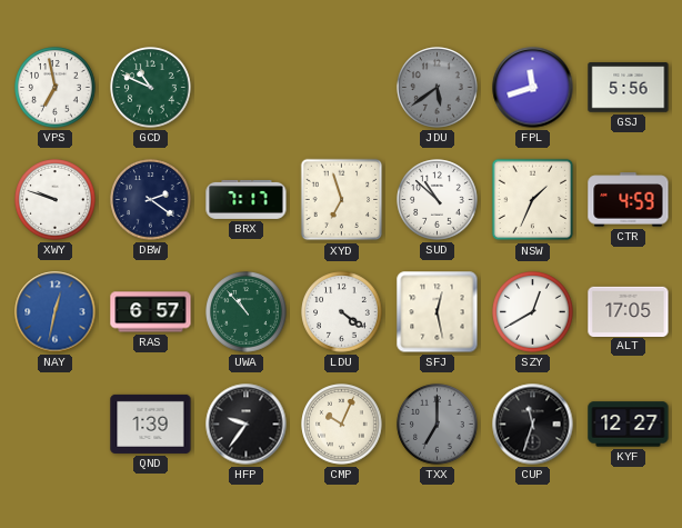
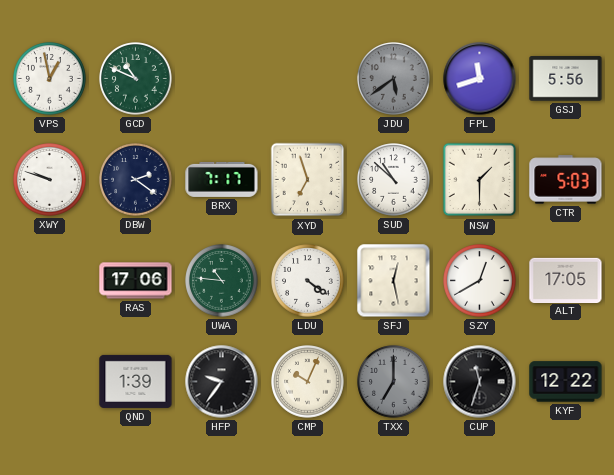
VPS: 6:58 -> 12:58 (50, 79)
NSW: 1:34 -> 1:30 (480, 180)
CTR: 4:59 -> 5:03 (566, 180)
NAY: 12:32 -> none (56, 312)
RAS: 6:57 -> 17:06 (136, 281)
UWA: 10:53 -> 10:46 (222, 281)
KYF: 12:27 -> 12:22 (566, 382)
